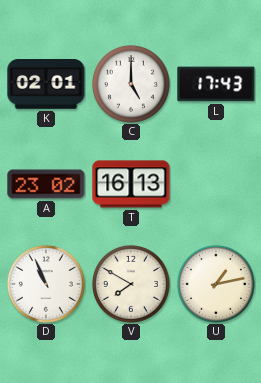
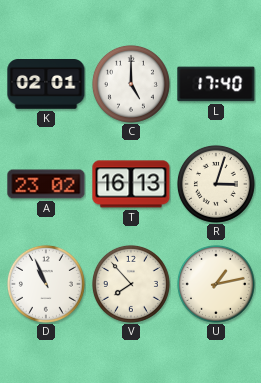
L: 17:43 -> 17:40 (216, 84)
R: none -> 3:03 (216, 184)
V: 7:50 -> 7:53 (131, 284)
